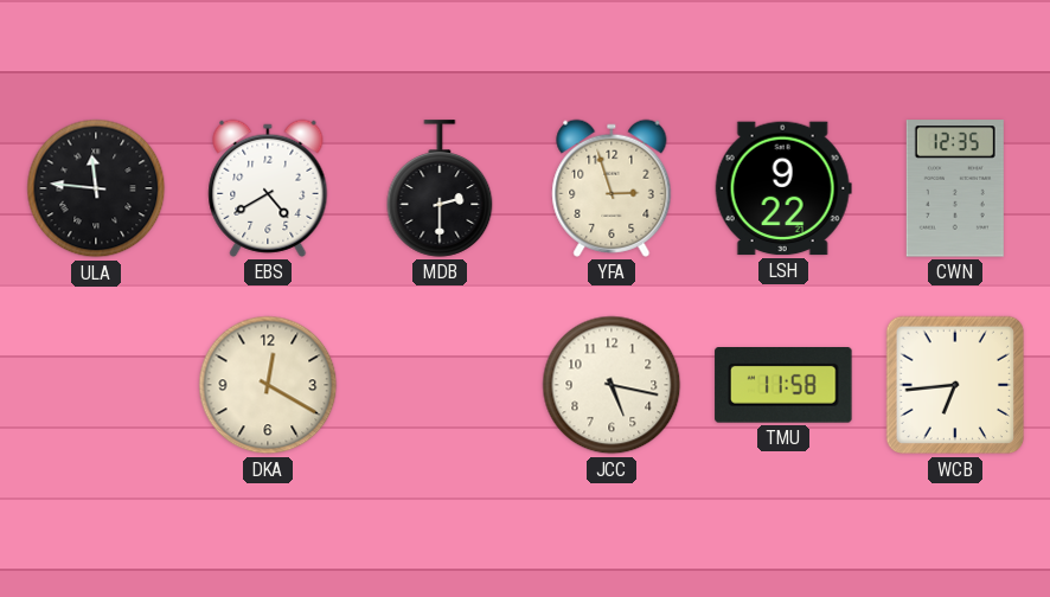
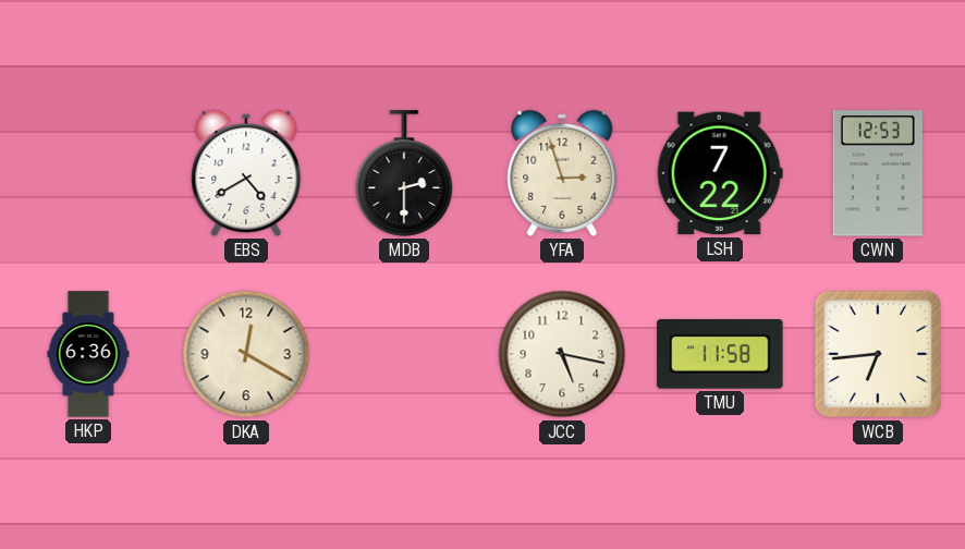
ULA: 11:46 -> none (96, 188)
LSH: 9:22 -> 7:22 (720, 173)
CWN: 12:35 -> 12:53 (878, 173)
HKP: none -> 6:36 (88, 354)
